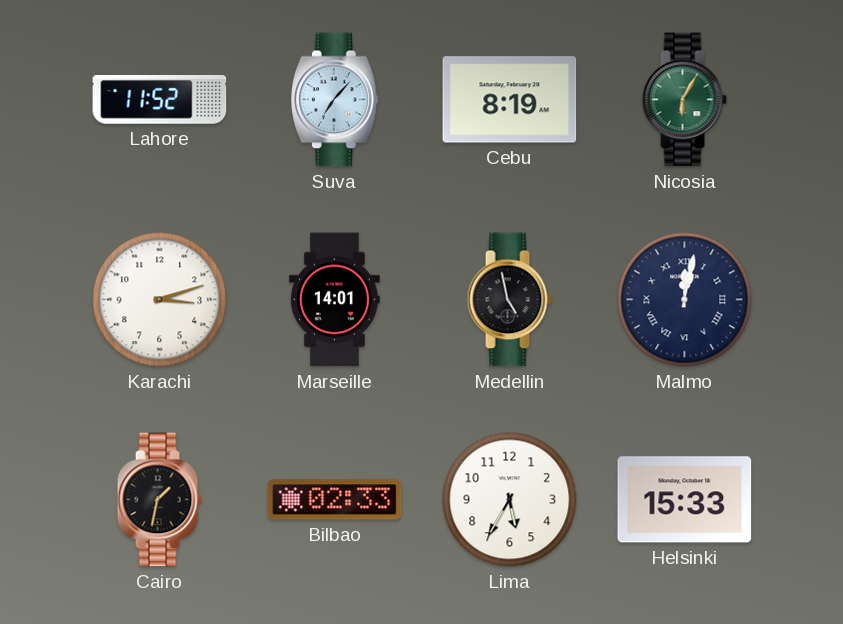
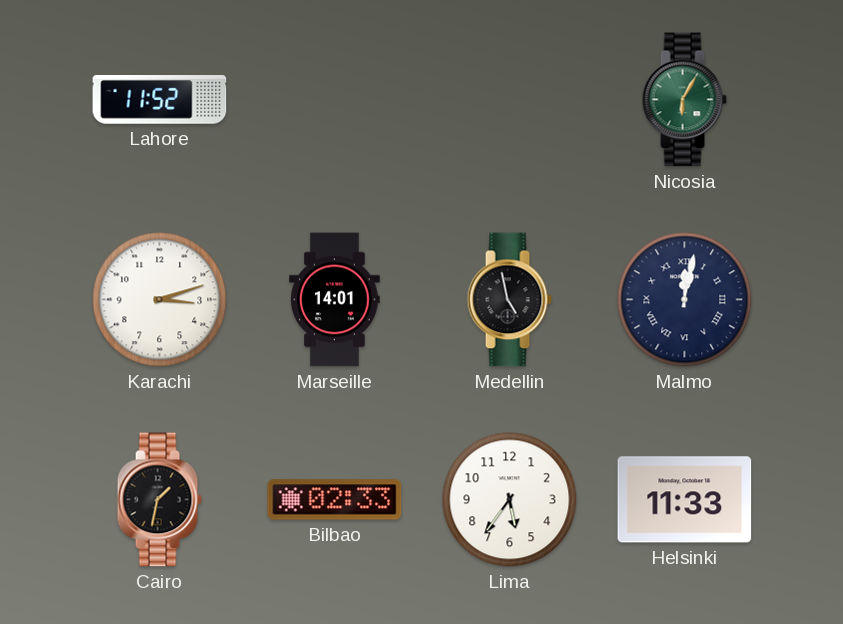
Suva: 7:07 -> none (335, 100)
Cebu: 8:19 -> none (510, 100)
Lima: 5:35 -> 5:36 (510, 500)
Helsinki: 15:33 -> 11:33 (685, 500)
